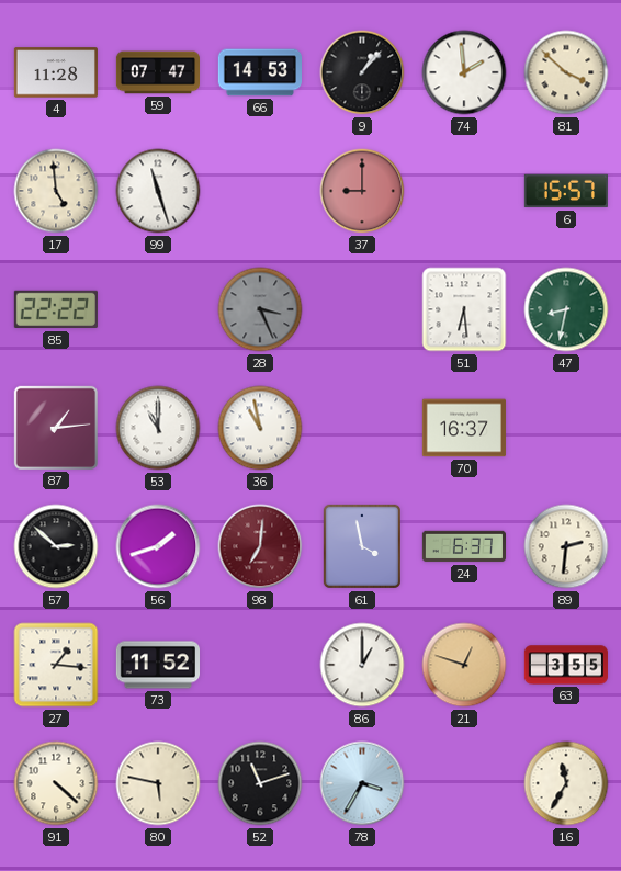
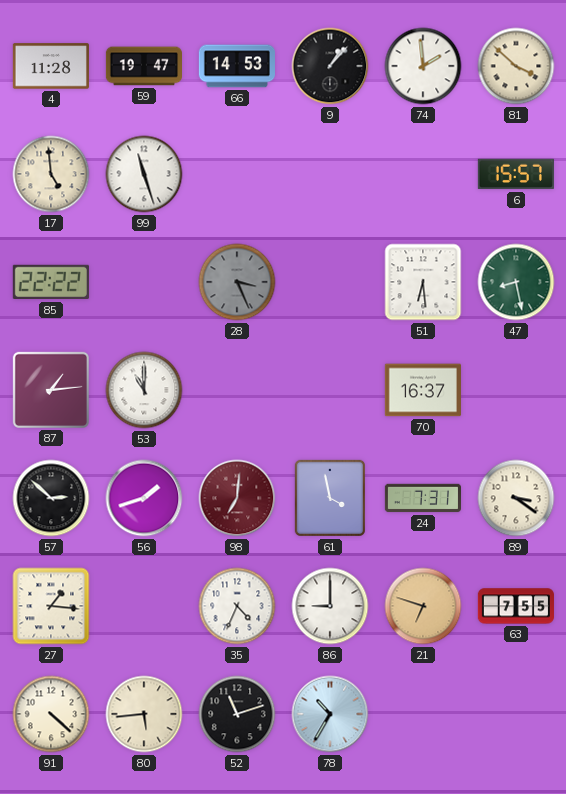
59: 07:47 -> 19:47 (143, 66)
37: 9:00 -> none (362, 191)
47: 8:32 -> 8:28 (516, 282)
36: 10:58 -> none (260, 428)
24: 6:37 -> 7:31 (422, 498)
89: 2:31 -> 3:21 (516, 498)
73: 11:52 -> none (157, 665)
35: none -> 4:34 (237, 606)
86: 1:00 -> 9:00 (330, 606)
21: 12:48 -> 6:48 (423, 606)
63: 3:55 -> 7:55 (515, 606)
80: 5:47 -> 5:44 (144, 714)
78: 3:35 -> 10:35 (330, 714)
16: 11:35 -> none (566, 783)
